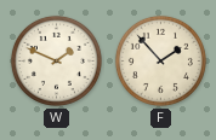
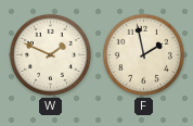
F: 1:53 -> 1:58 (143, 54)
